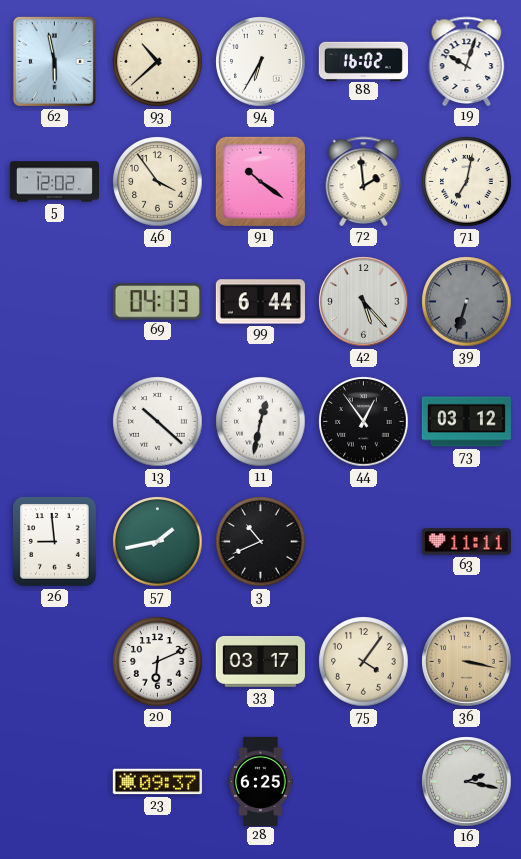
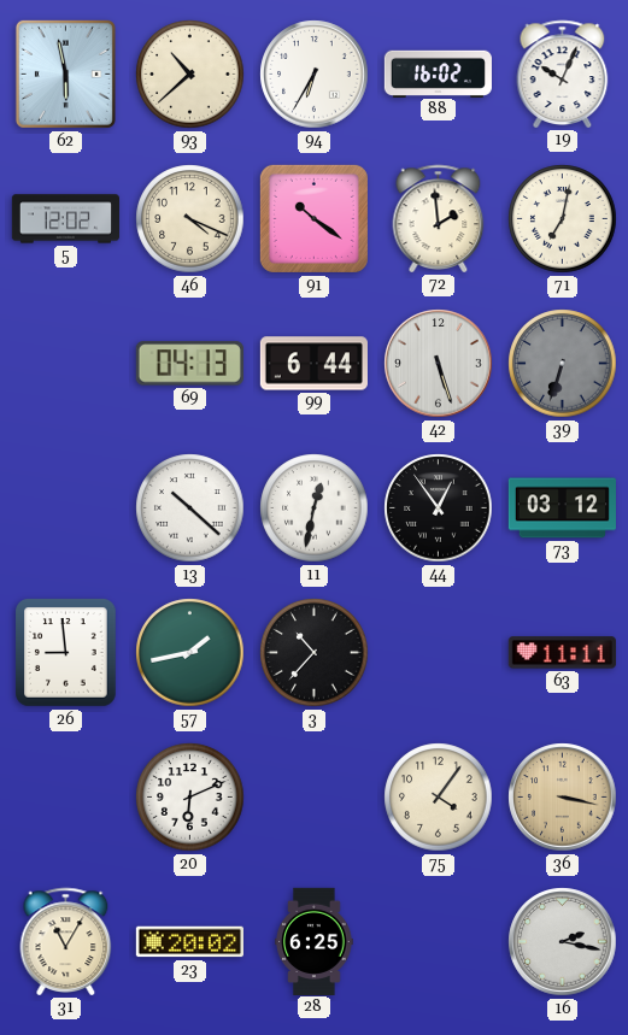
19: 10:03 -> 10:04 (563, 73)
46: 3:54 -> 4:19 (190, 219)
42: 5:23 -> 5:27 (439, 364)
3: 10:41 -> 10:37 (315, 653)
33: 03:17 -> none (260, 662)
31: none -> 11:05 (66, 941)
23: 09:37 -> 20:02 (189, 942)
